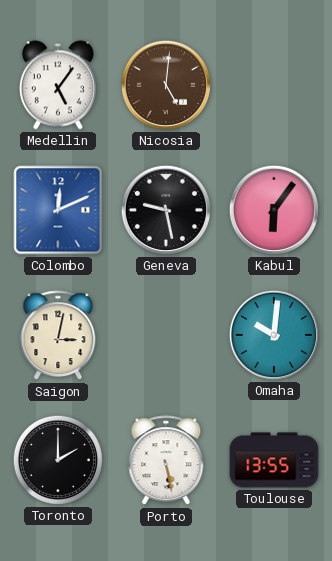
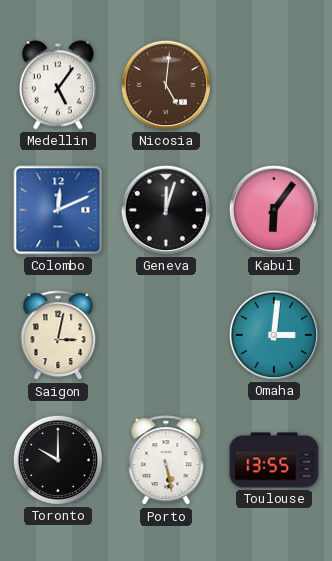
Geneva: 9:28 -> 12:03 (166, 210)
Omaha: 10:01 -> 3:01 (274, 335)
Toronto: 2:00 -> 10:00 (58, 460)
